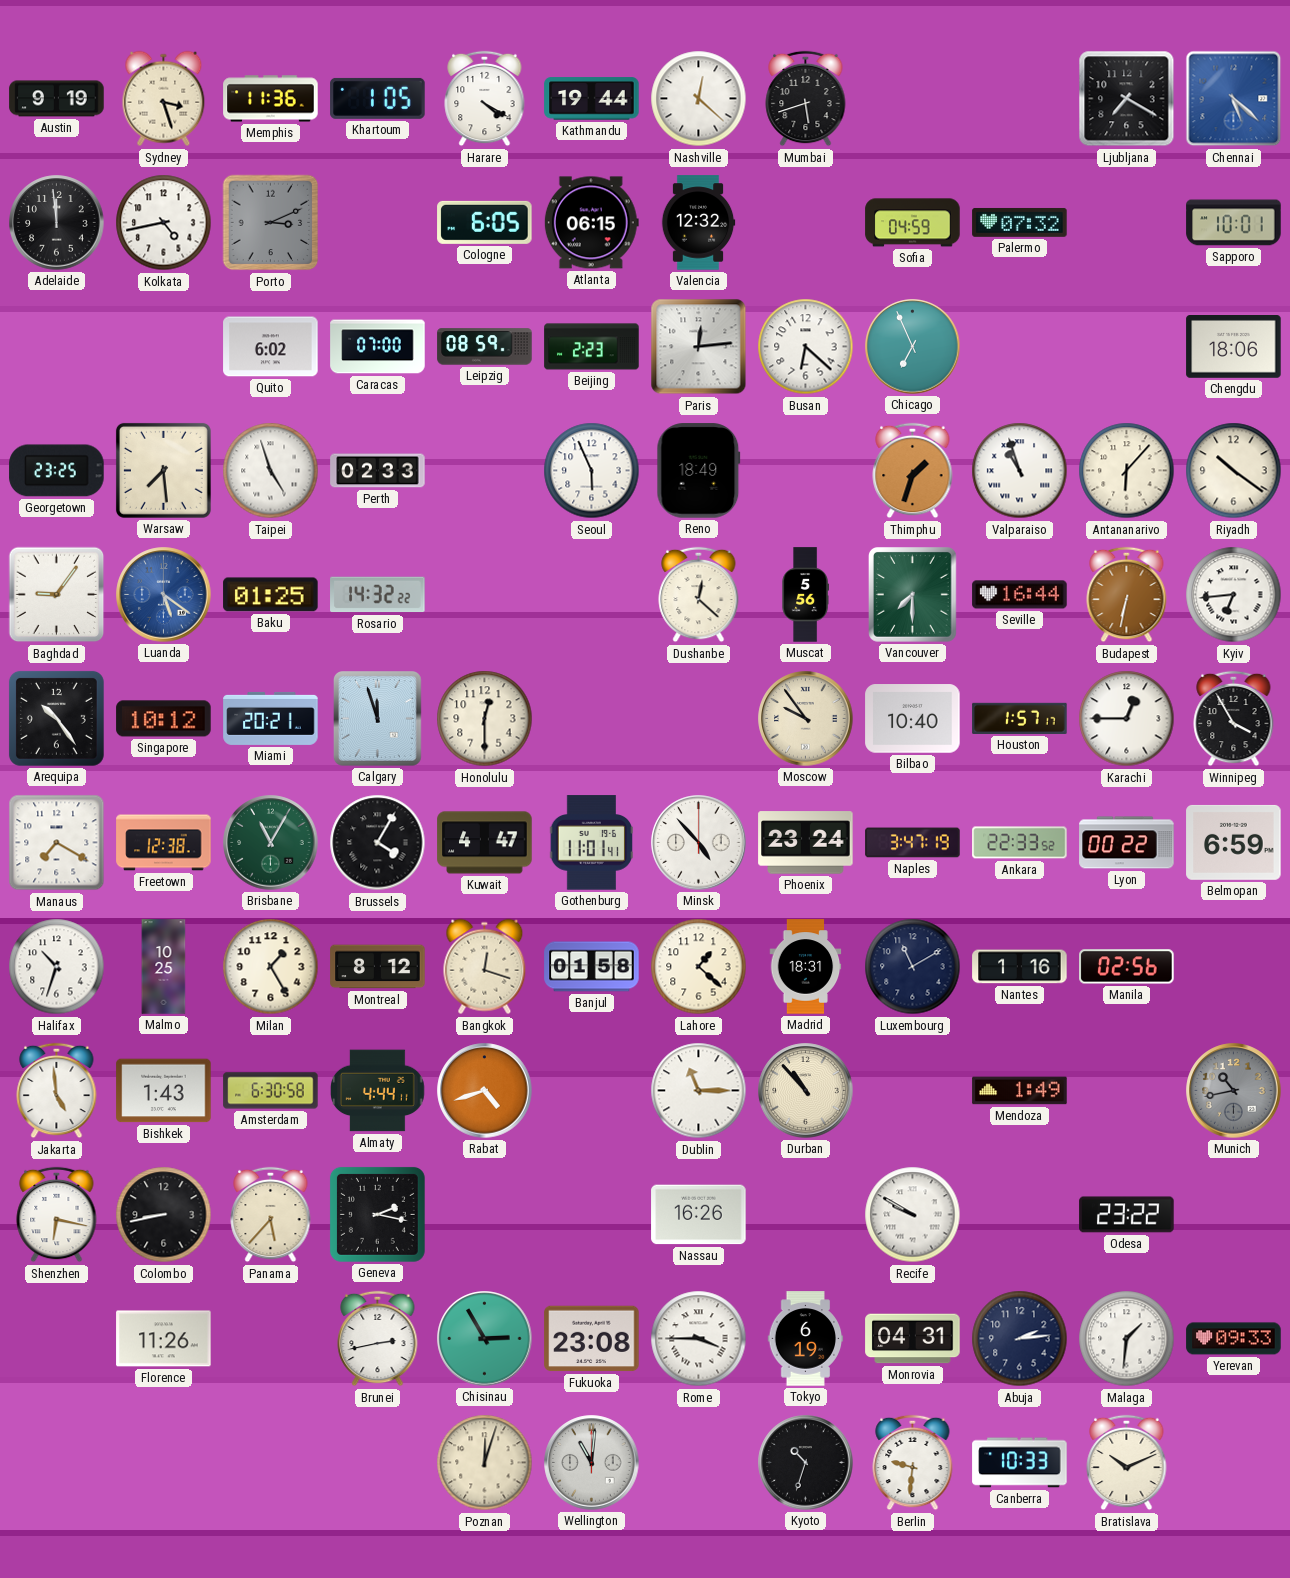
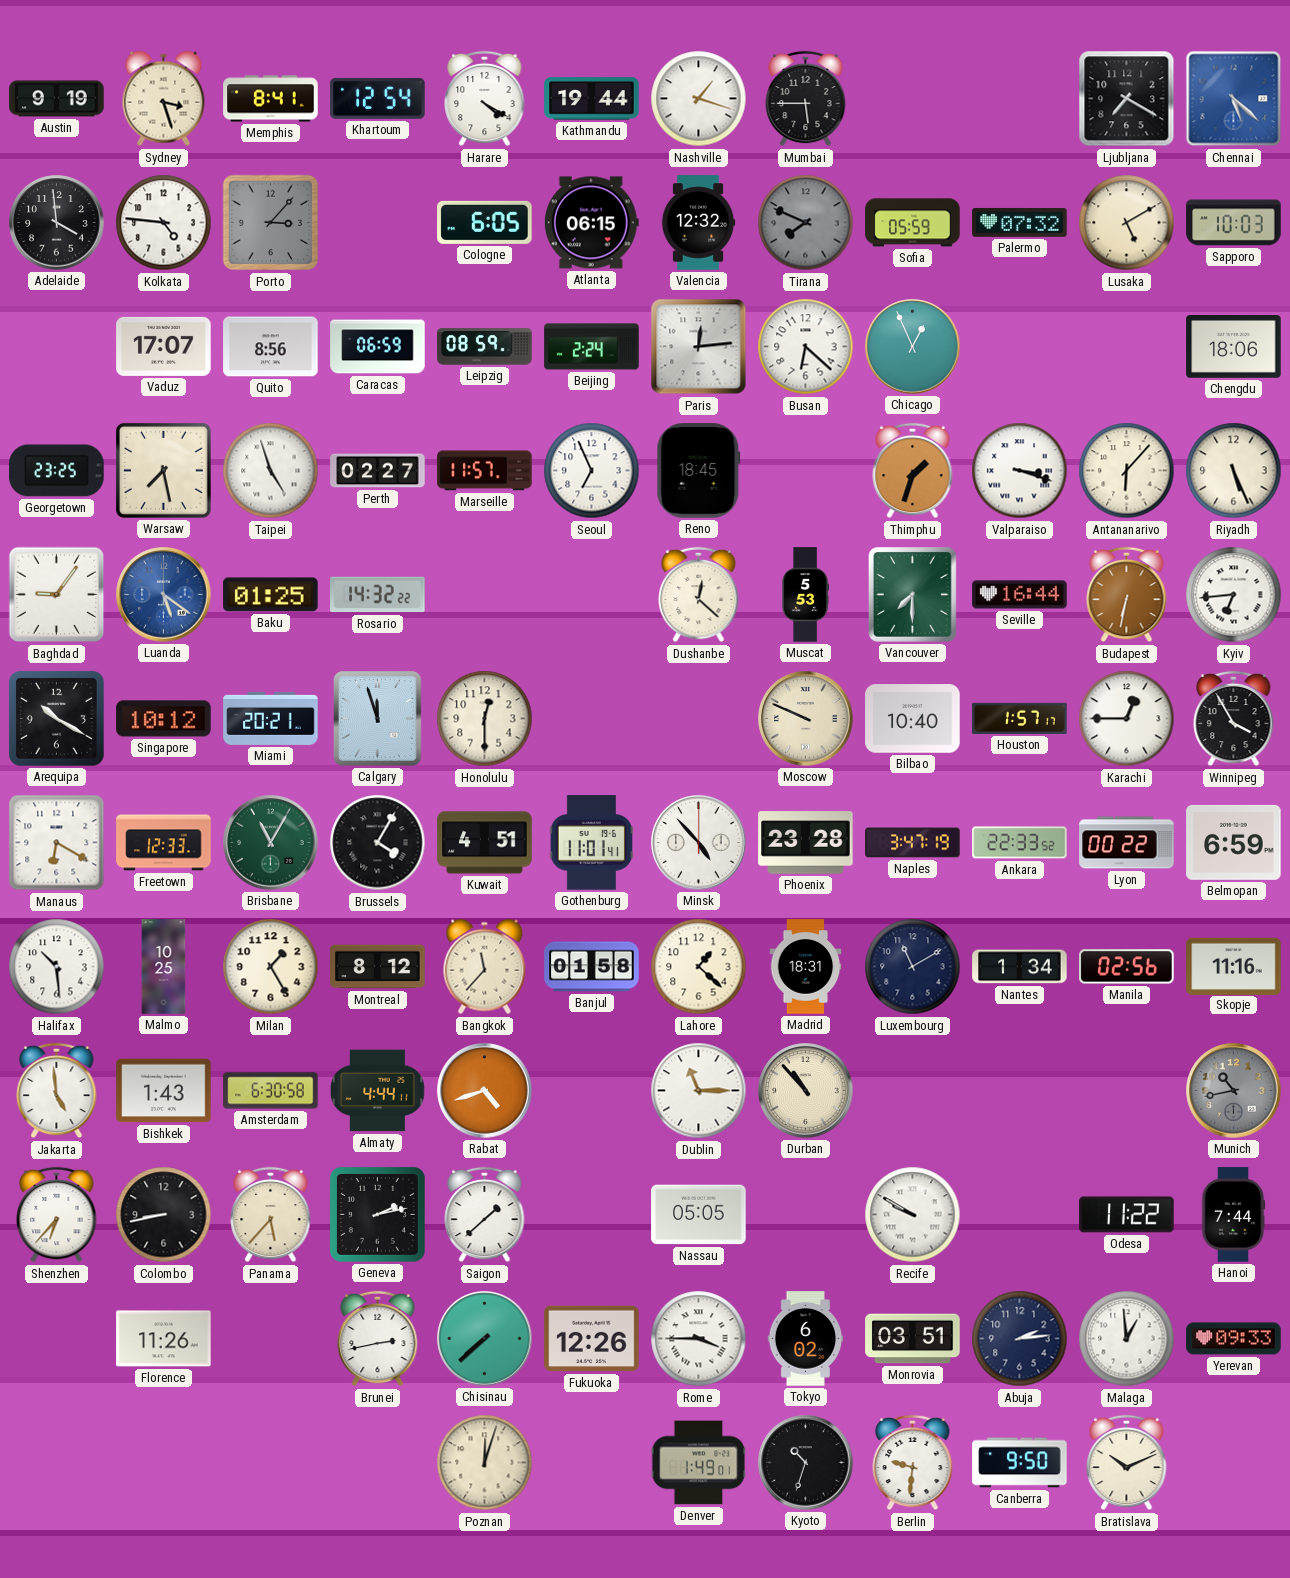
Memphis: 11:36 -> 8:41 (271, 99)
Khartoum: 1:05 -> 12:54 (378, 98)
Nashville: 12:22 -> 1:18 (699, 99)
Mumbai: 5:42 -> 5:45 (806, 99)
Adelaide: 11:59 -> 3:59 (57, 223)
Kolkata: 4:43 -> 4:46 (164, 223)
Porto: 3:11 -> 3:07 (271, 223)
Tirana: none -> 7:49 (806, 223)
Sofia: 04:59 -> 05:59 (913, 223)
Lusaka: none -> 5:10 (1127, 223)
Sapporo: 10:01 -> 10:03 (1234, 223)
Vaduz: none -> 17:07 (164, 346)
Quito: 6:02 -> 8:56 (271, 347)
Caracas: 07:00 -> 06:59 (378, 347)
Beijing: 2:23 -> 2:24 (592, 347)
Chicago: 6:56 -> 12:56 (913, 347)
Warsaw: 7:29 -> 7:28 (163, 470)
Perth: 02:33 -> 02:27 (378, 471)
Marseille: none -> 11:57 (485, 471)
Seoul: 5:56 -> 6:56 (592, 471)
Reno: 18:49 -> 18:45 (699, 471)
Valparaiso: 10:57 -> 3:18 (1020, 471)
Riyadh: 10:21 -> 5:26 (1234, 471)
Muscat: 5:56 -> 5:53 (805, 595)
Arequipa: 10:24 -> 10:20 (56, 718)
Moscow: 9:54 -> 9:49 (806, 719)
Manaus: 7:20 -> 6:20 (57, 843)
Freetown: 12:38 -> 12:33 (164, 843)
Kuwait: 4:47 -> 4:51 (485, 843)
Phoenix: 23:24 -> 23:28 (806, 843)
Halifax: 10:33 -> 10:29 (57, 967)
Bangkok: 12:18 -> 11:37 (485, 967)
Nantes: 1:16 -> 1:34 (1020, 967)
Skopje: none -> 11:16 (1234, 966)
Mendoza: 1:49 -> none (1020, 1091)
Shenzhen: 6:17 -> 6:37 (57, 1215)
Geneva: 2:17 -> 2:13 (377, 1214)
Saigon: none -> 1:38 (485, 1215)
Nassau: 16:26 -> 05:05 (699, 1215)
Odesa: 23:22 -> 11:22 (1127, 1215)
Hanoi: none -> 7:44 (1233, 1215)
Chisinau: 2:55 -> 7:38 (485, 1339)
Fukuoka: 23:08 -> 12:26 (592, 1339)
Tokyo: 6:19 -> 6:02 (806, 1339)
Monrovia: 04:31 -> 03:51 (913, 1339)
Malaga: 1:31 -> 12:59 (1127, 1339)
Wellington: 11:01 -> none (592, 1463)
Denver: none -> 1:49 (699, 1463)
Canberra: 10:33 -> 9:50 (1020, 1463)
